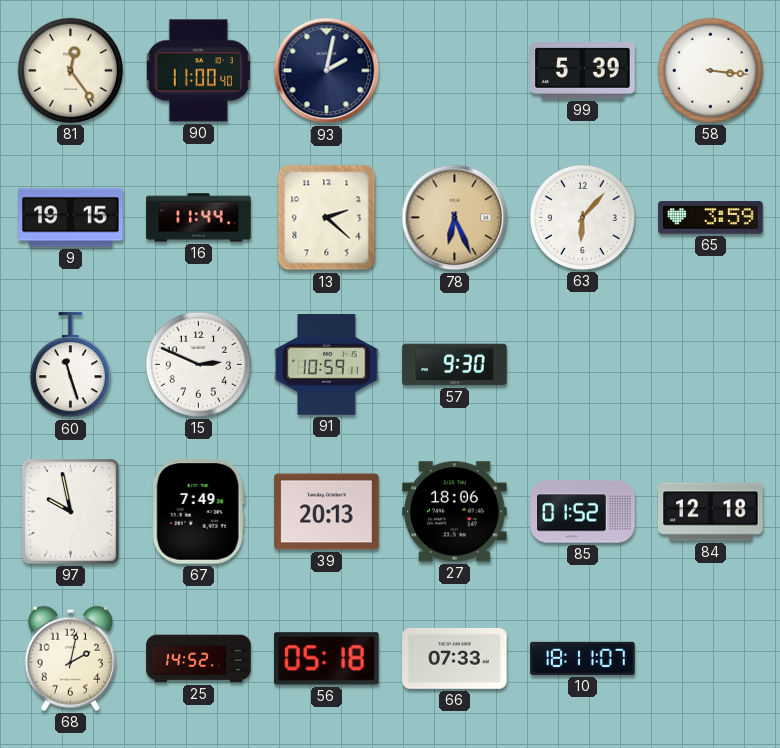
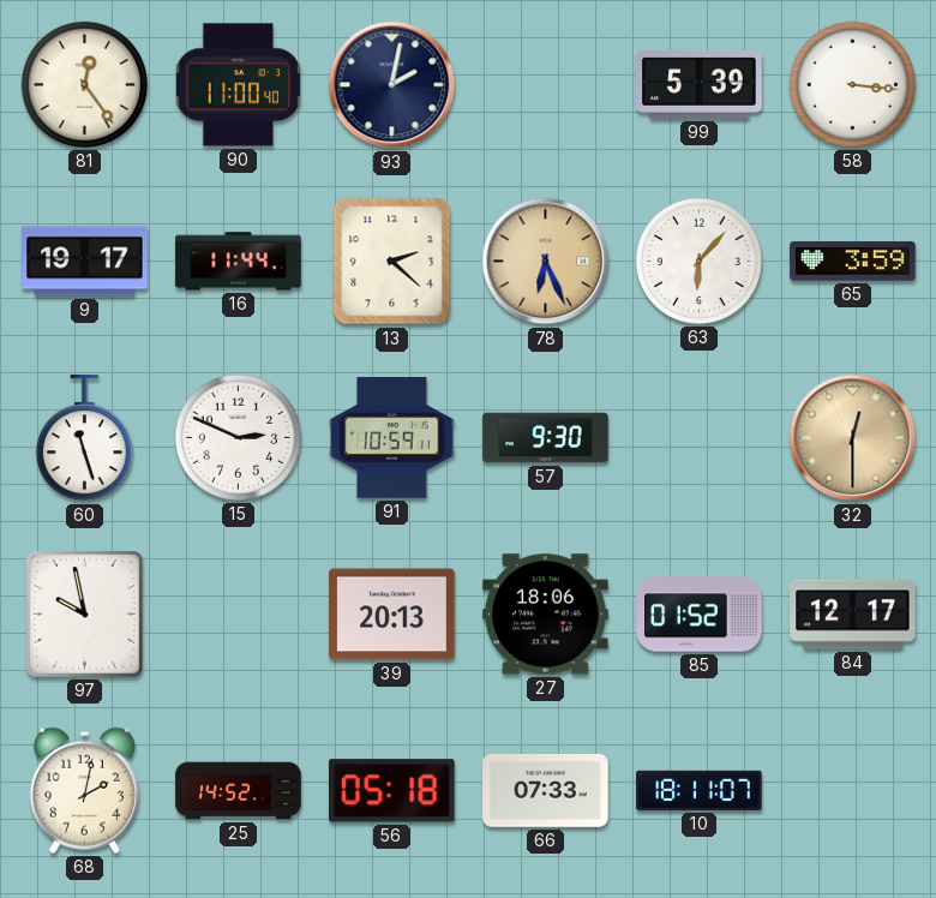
9: 19:15 -> 19:17 (85, 262)
32: none -> 12:30 (853, 438)
67: 7:49 -> none (198, 512)
84: 12:18 -> 12:17 (853, 615)
